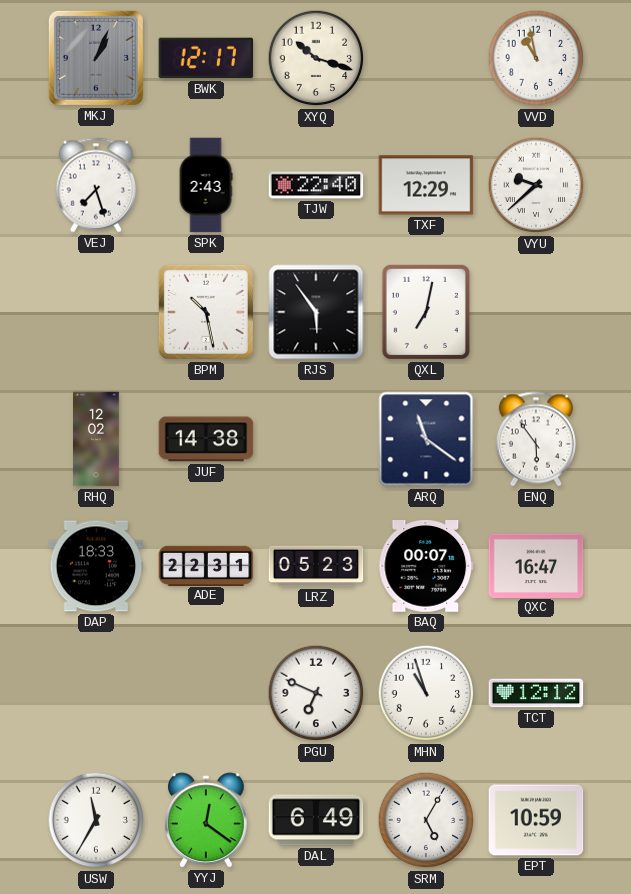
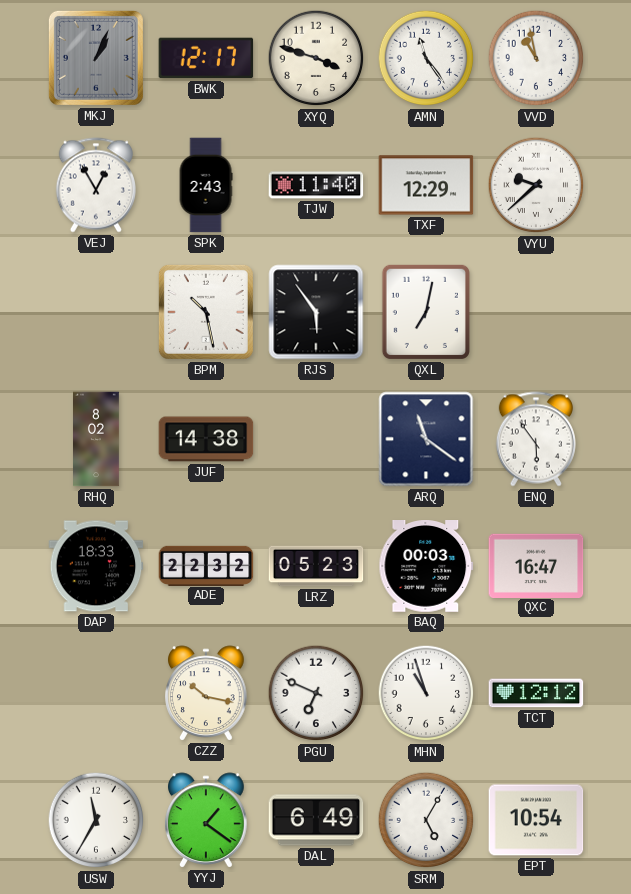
XYQ: 10:18 -> 3:48 (316, 58)
AMN: none -> 11:24 (426, 58)
VEJ: 7:27 -> 12:55 (96, 185)
TJW: 22:40 -> 11:40 (316, 185)
RHQ: 12:02 -> 8:02 (97, 439)
ADE: 22:31 -> 22:32 (206, 565)
BAQ: 00:07 -> 00:03 (426, 567)
CZZ: none -> 10:17 (207, 693)
YYJ: 12:21 -> 1:21 (207, 820)
EPT: 10:59 -> 10:54 (536, 820)
